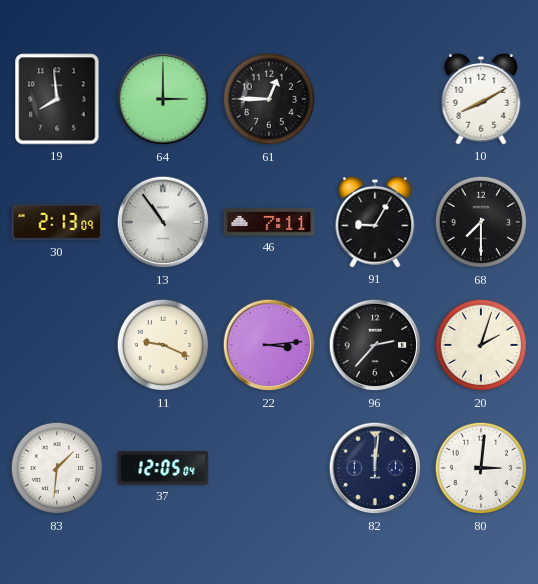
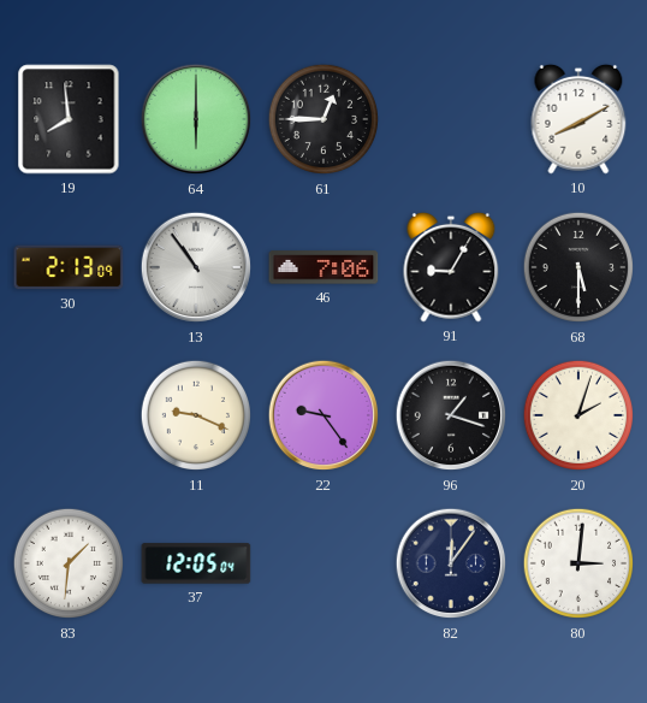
64: 3:00 -> 6:00 (196, 119)
46: 7:11 -> 7:06 (323, 267)
68: 7:30 -> 5:30 (578, 267)
22: 3:14 -> 9:24 (323, 415)
96: 2:37 -> 1:18 (451, 415)
82: 12:01 -> 12:06 (451, 563)
